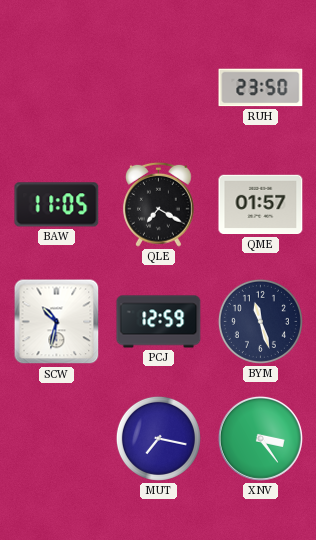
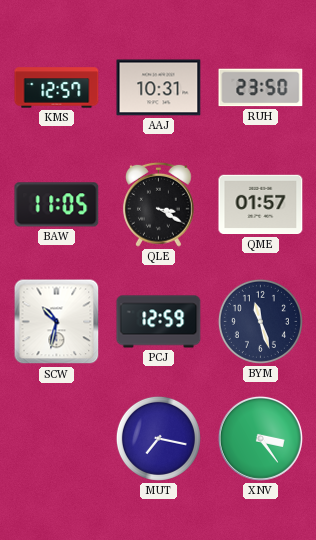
KMS: none -> 12:57 (57, 88)
AAJ: none -> 10:31 (159, 88)
QLE: 7:20 -> 3:20 (158, 204)
